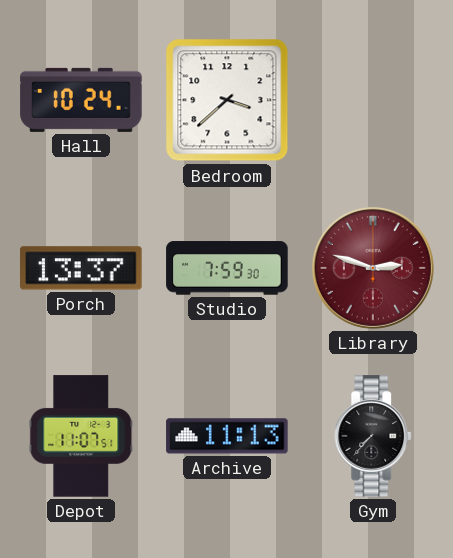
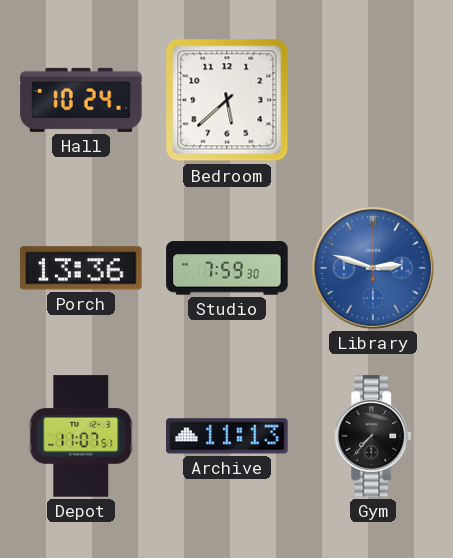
Bedroom: 3:38 -> 5:38 (227, 100)
Porch: 13:37 -> 13:36 (81, 268)
Library dial: burgundy -> blue (373, 268)
